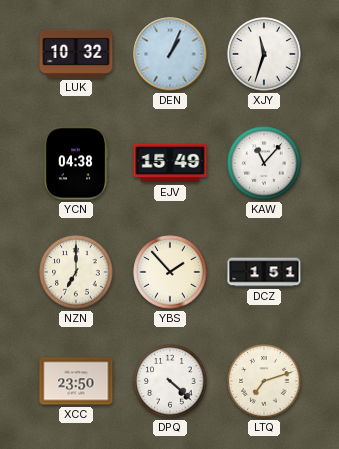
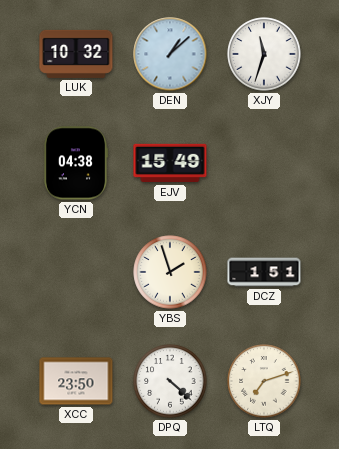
DEN: 1:04 -> 1:08 (170, 54)
KAW: 11:07 -> none (264, 163)
NZN: 7:00 -> none (76, 272)
YBS: 1:53 -> 1:57 (170, 272)
